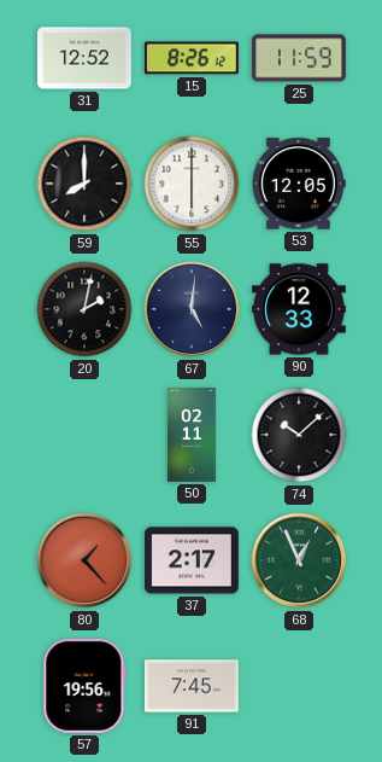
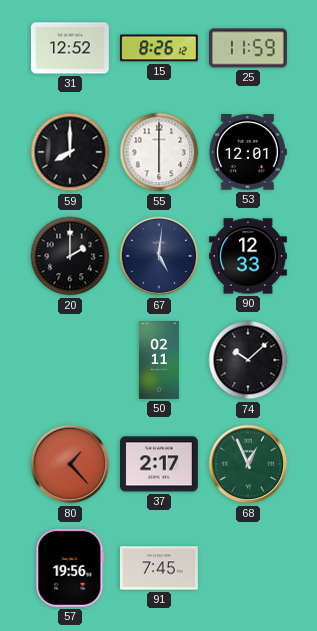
53: 12:05 -> 12:01 (248, 152)
20: 2:02 -> 2:00 (70, 256)
